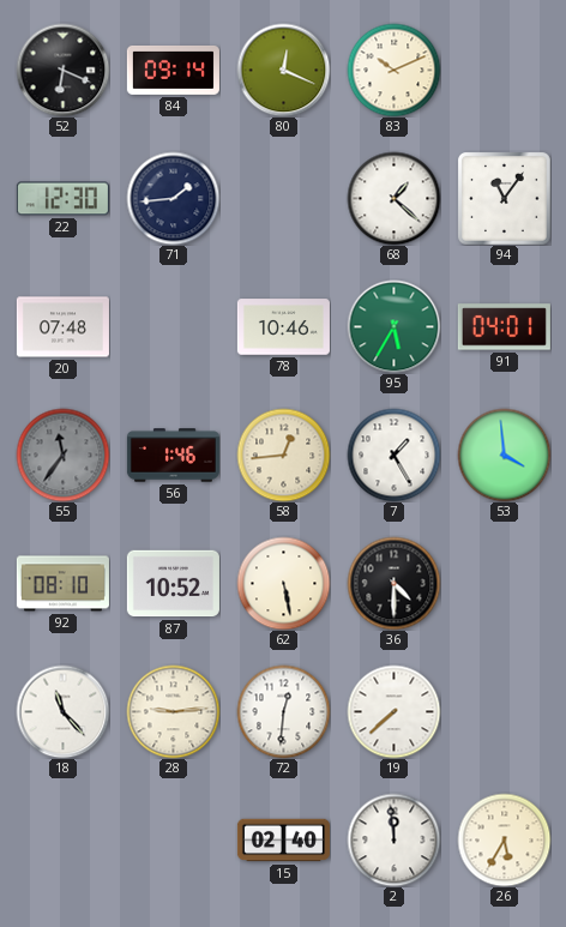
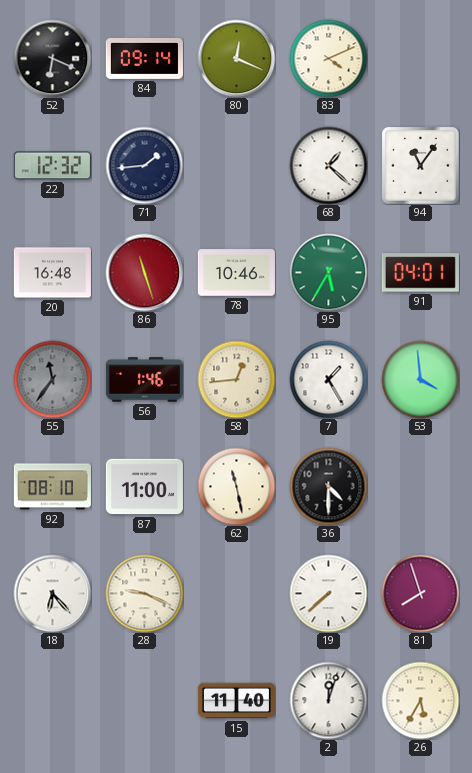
83: 10:11 -> 4:11 (328, 58)
22: 12:30 -> 12:32 (52, 166)
20: 07:48 -> 16:48 (52, 273)
86: none -> 11:27 (144, 272)
87: 10:52 -> 11:00 (144, 487)
62: 5:28 -> 11:28 (236, 486)
18: 11:23 -> 6:23 (52, 593)
28: 9:14 -> 9:19 (144, 593)
72: 12:31 -> none (283, 711)
81: none -> 7:57 (420, 593)
15: 02:40 -> 11:40 (236, 701)
2: 11:59 -> 12:03 (328, 700)
